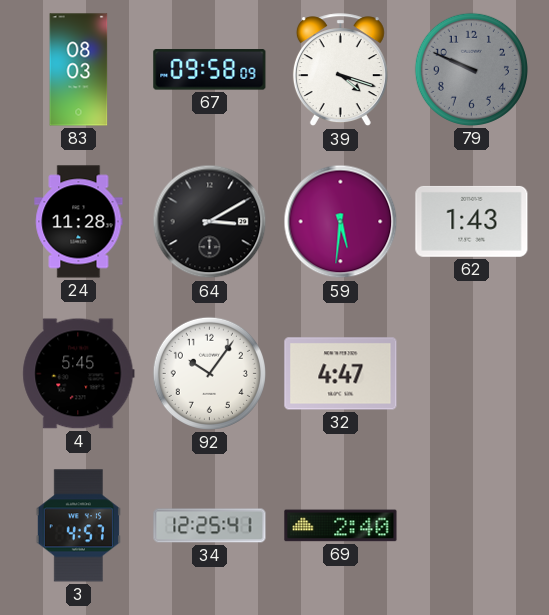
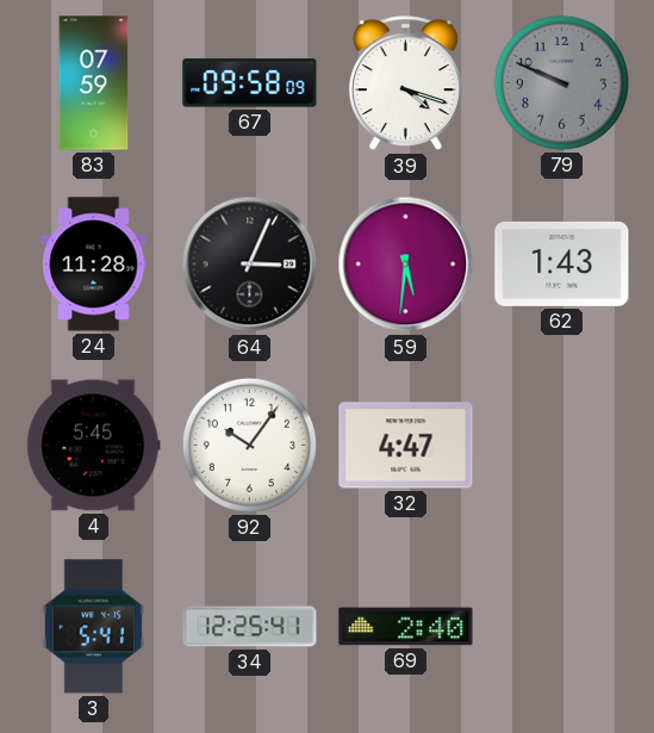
83: 08:03 -> 07:59 (94, 83)
64: 3:10 -> 3:04 (250, 265)
3: 4:57 -> 5:41 (93, 627)
